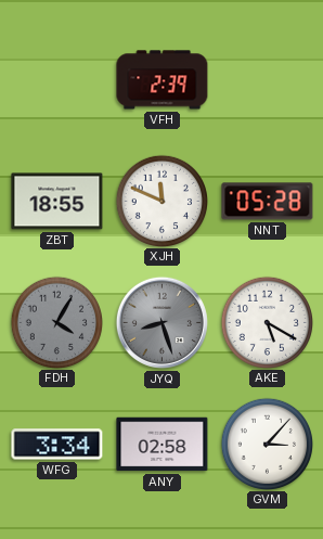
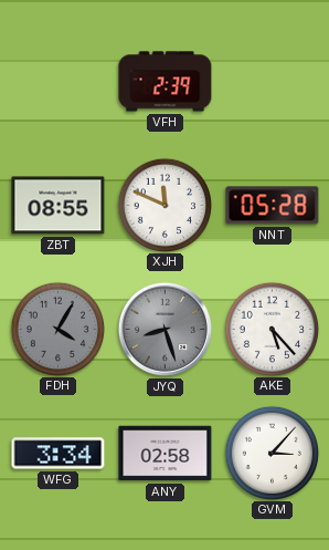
ZBT: 18:55 -> 08:55 (59, 206)
AKE: 5:20 -> 5:23 (272, 329)
